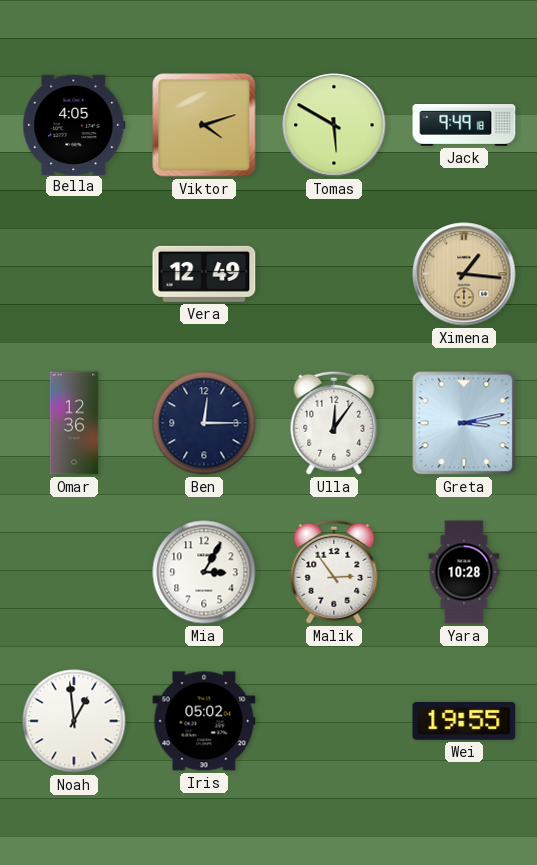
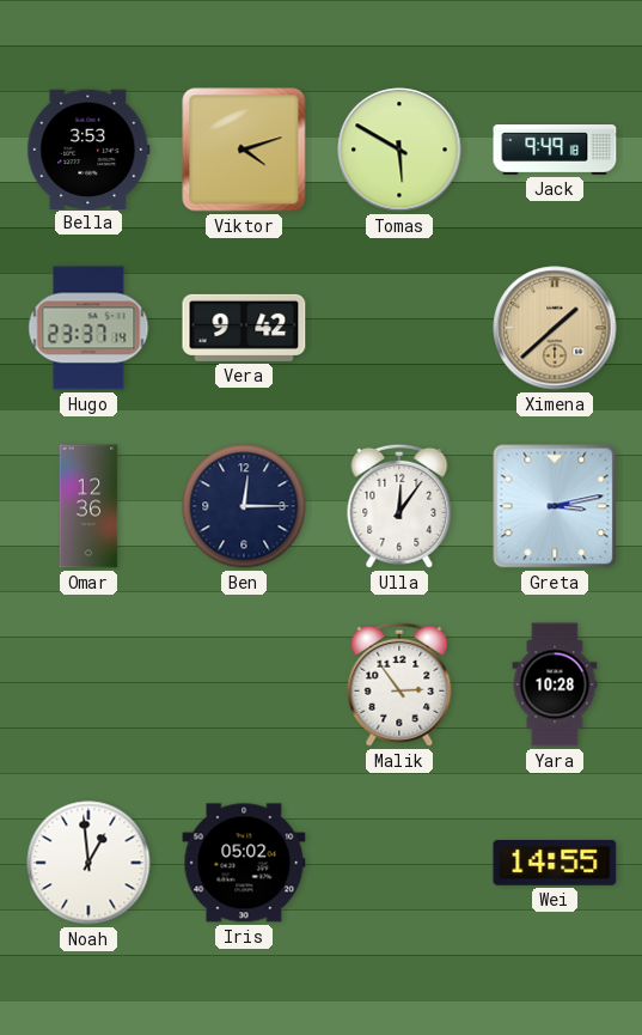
Bella: 4:05 -> 3:53 (88, 148)
Hugo: none -> 23:37 (88, 328)
Vera: 12:49 -> 9:42 (244, 328)
Ximena: 1:16 -> 1:38 (555, 328)
Mia: 3:05 -> none (204, 572)
Wei: 19:55 -> 14:55 (555, 863)
